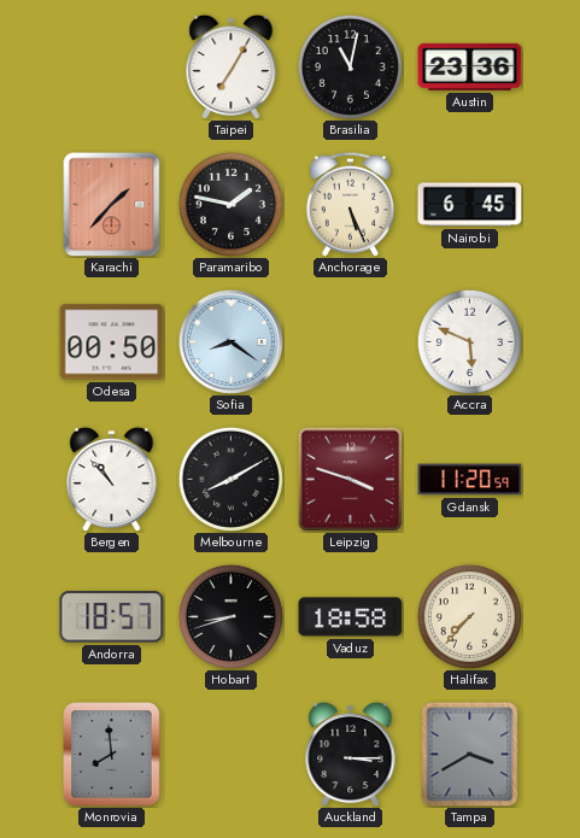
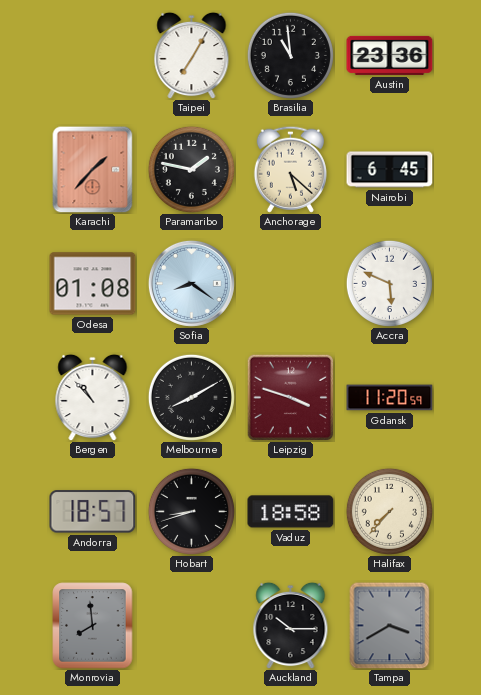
Brasilia: 11:02 -> 10:59 (290, 55)
Anchorage: 5:26 -> 5:22 (290, 169)
Odesa: 00:50 -> 01:08 (93, 284)
Auckland: 3:15 -> 10:15 (291, 625)
